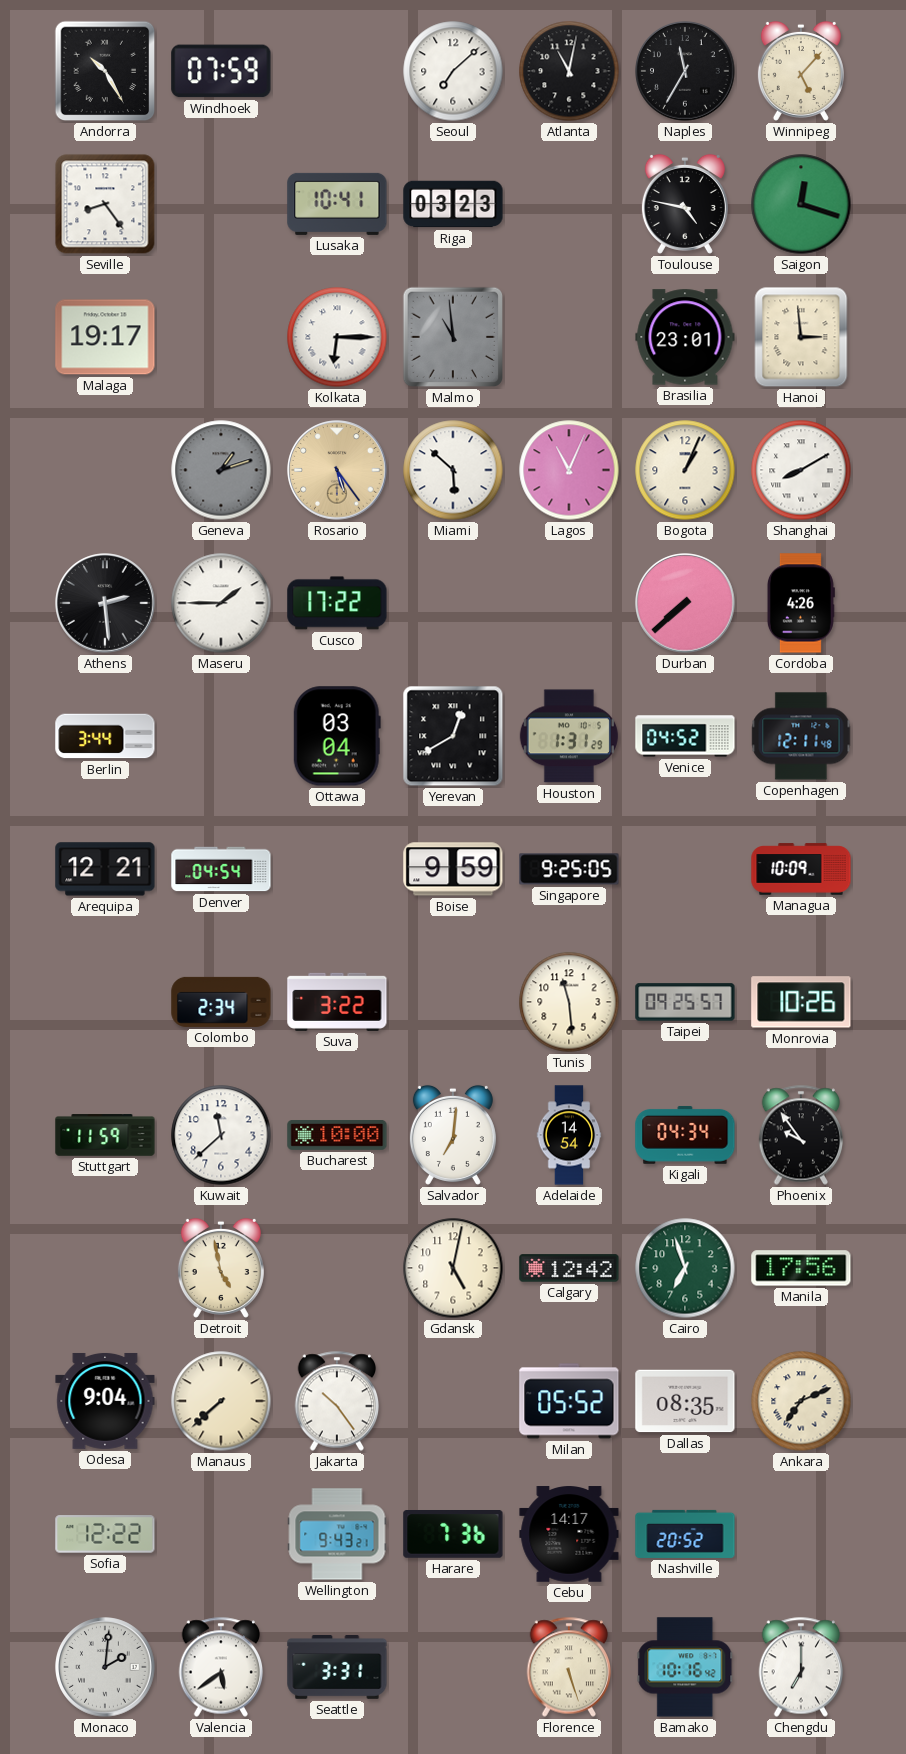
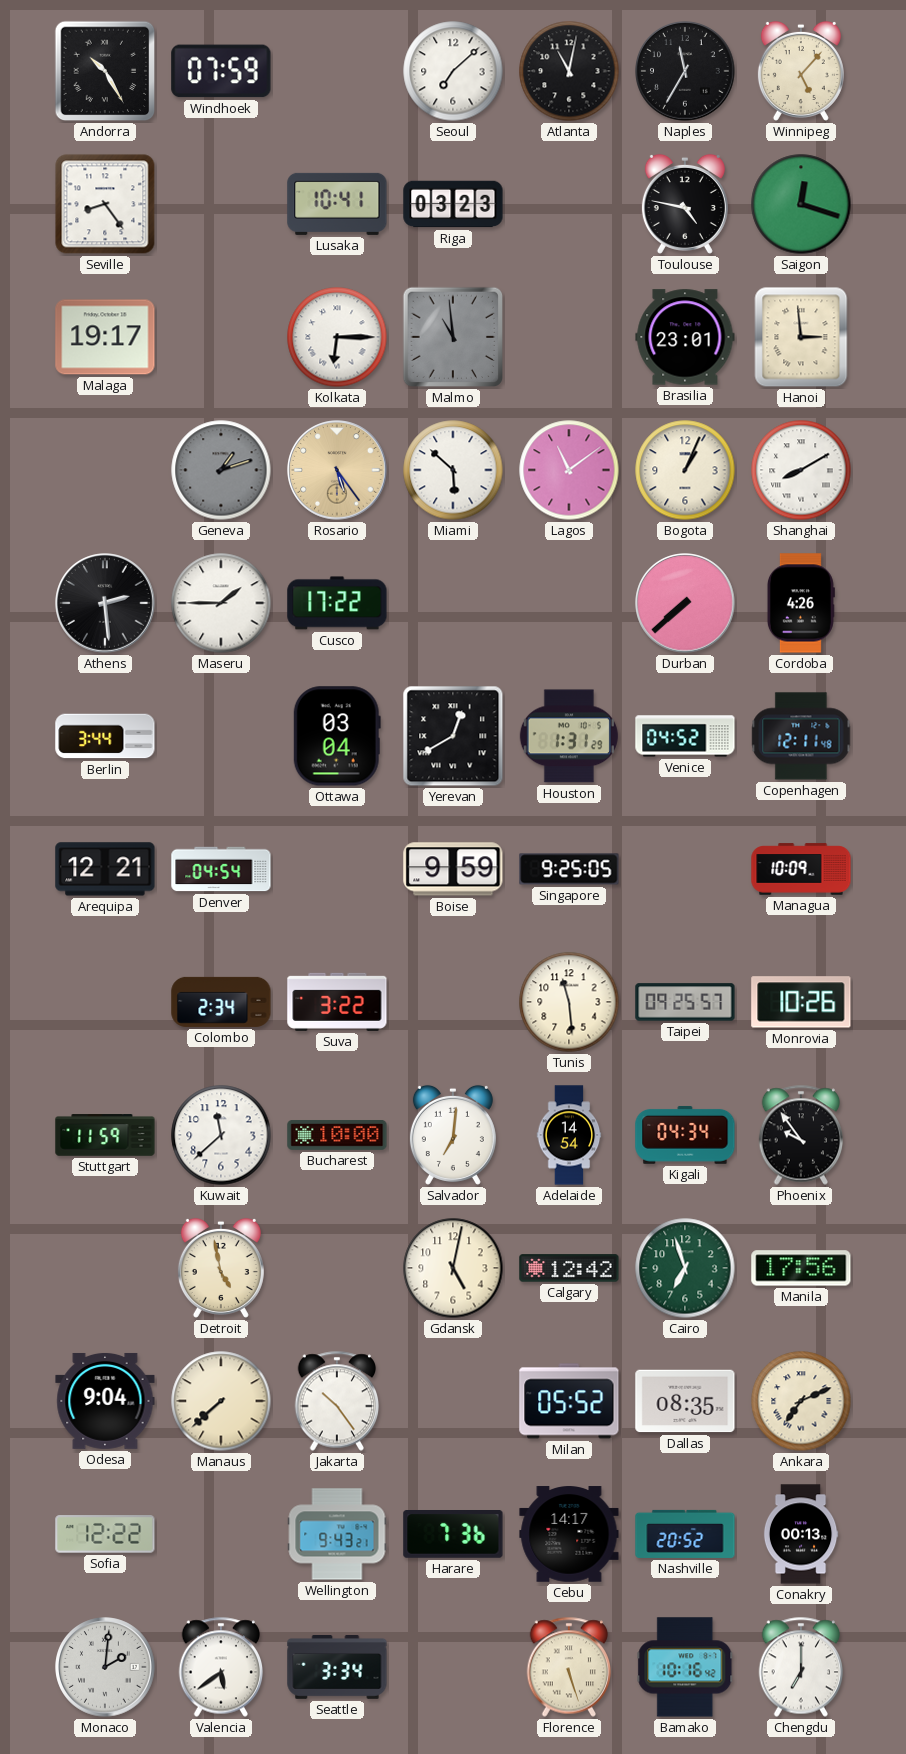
Lagos: 11:04 -> 11:09 (569, 470)
Conakry: none -> 00:13 (801, 1534)
Seattle: 3:31 -> 3:34 (337, 1668)
